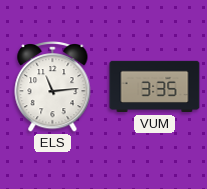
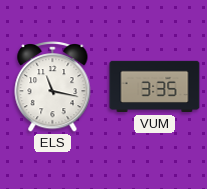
ELS: 11:14 -> 11:17 (53, 87)
